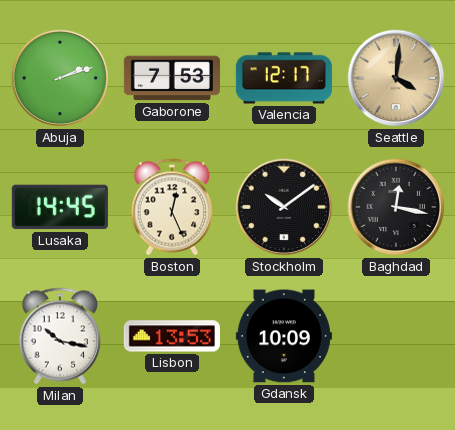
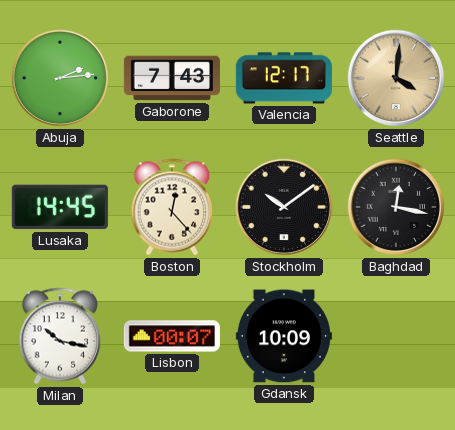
Abuja: 2:12 -> 2:14 (60, 78)
Gaborone: 7:53 -> 7:43 (172, 78)
Boston: 12:26 -> 12:23 (172, 207)
Lisbon: 13:53 -> 00:07 (172, 336)
